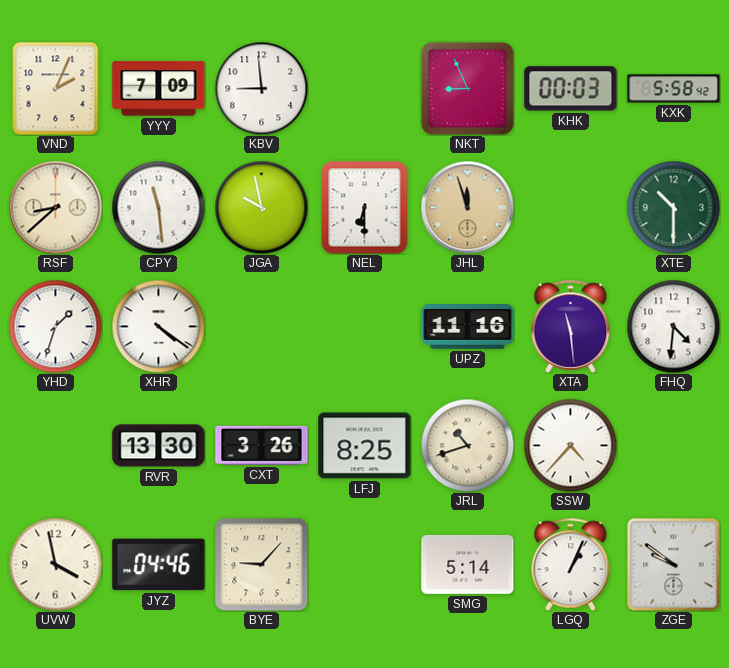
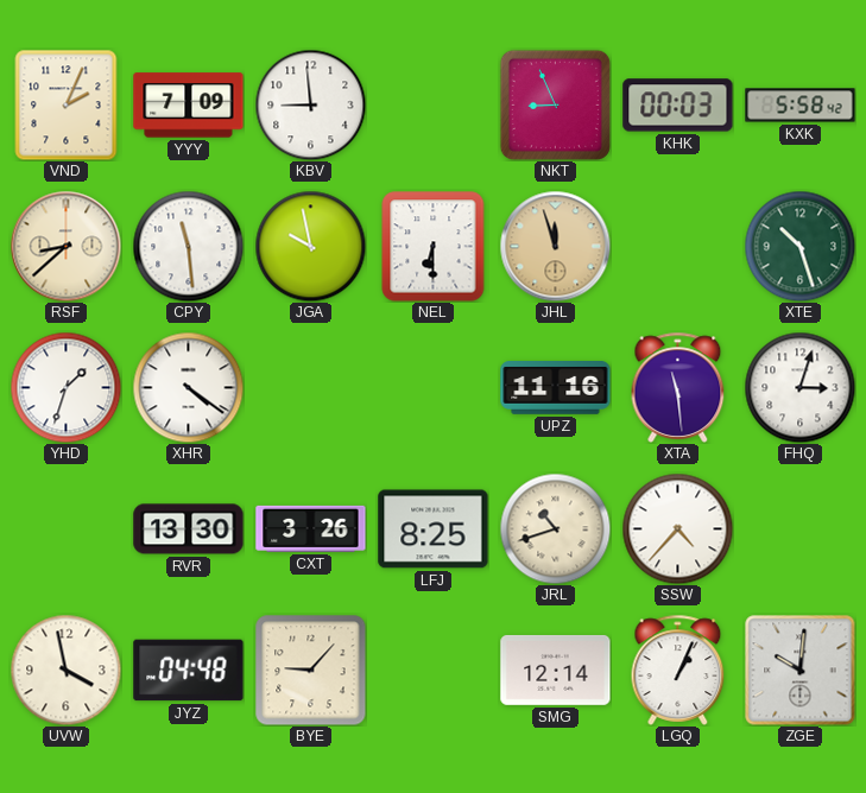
XTE: 10:30 -> 10:27 (799, 246)
FHQ: 4:31 -> 3:03 (799, 387)
JYZ: 04:46 -> 04:48 (189, 671)
SMG: 5:14 -> 12:14 (556, 670)
ZGE: 9:51 -> 10:01 (799, 670)
